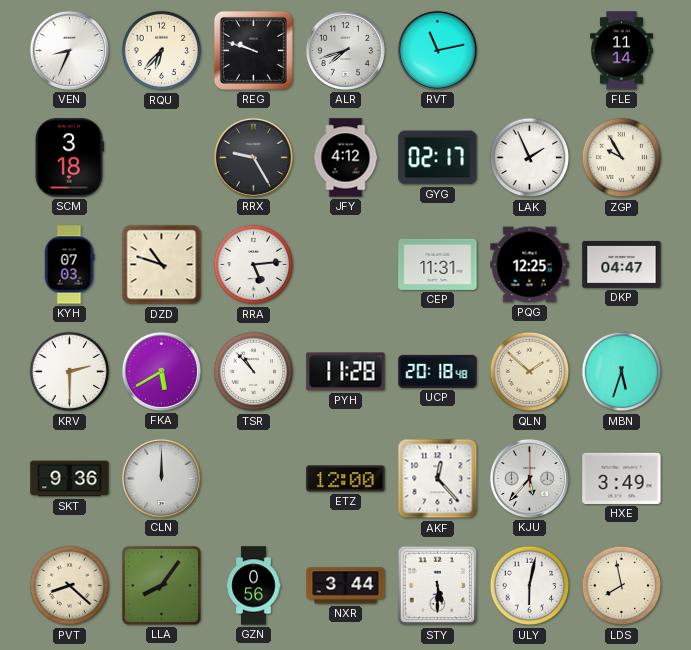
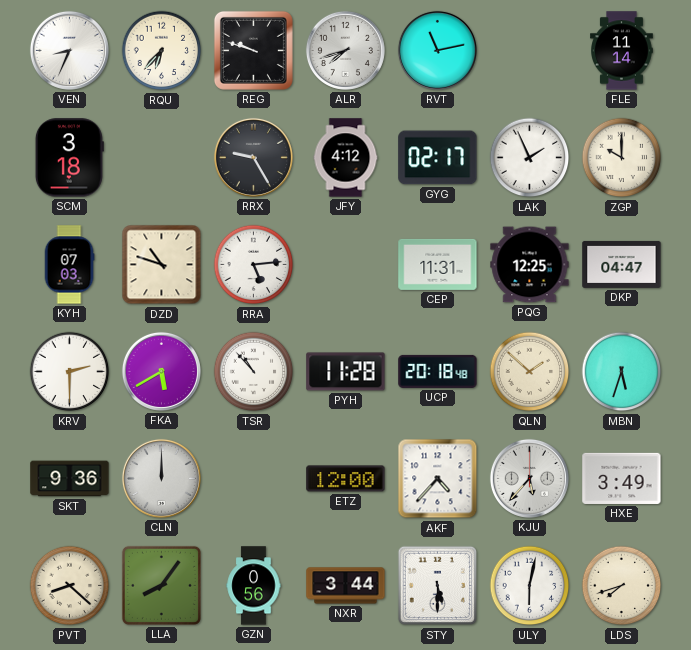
ZGP: 9:55 -> 10:00 (622, 158)
AKF: 12:23 -> 4:37 (438, 479)
LDS: 7:58 -> 7:42 (622, 586)
